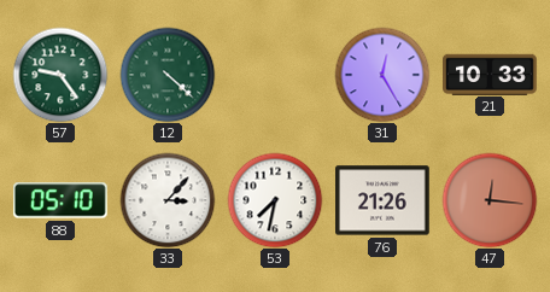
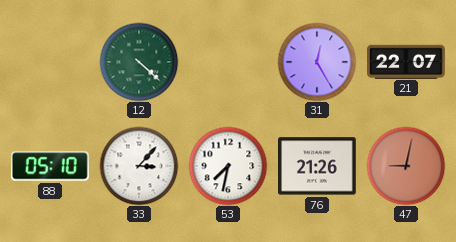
57: 9:24 -> none (60, 75)
21: 10:33 -> 22:07 (406, 61)
47: 12:16 -> 9:02 (406, 166)
